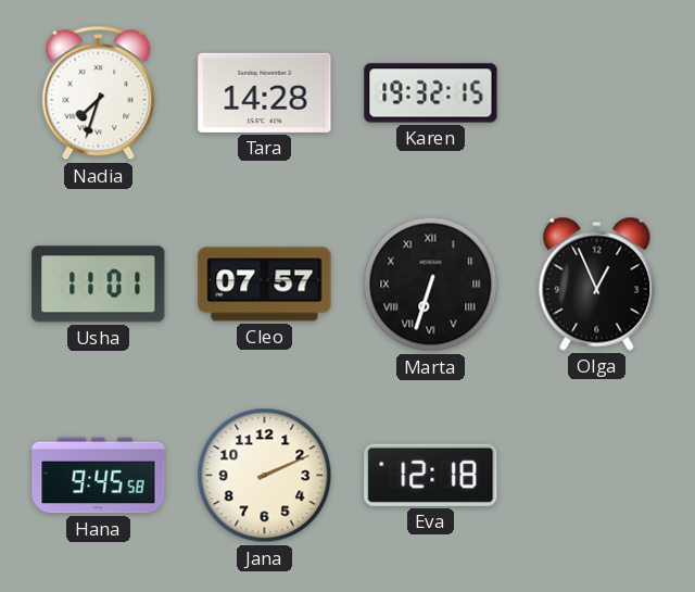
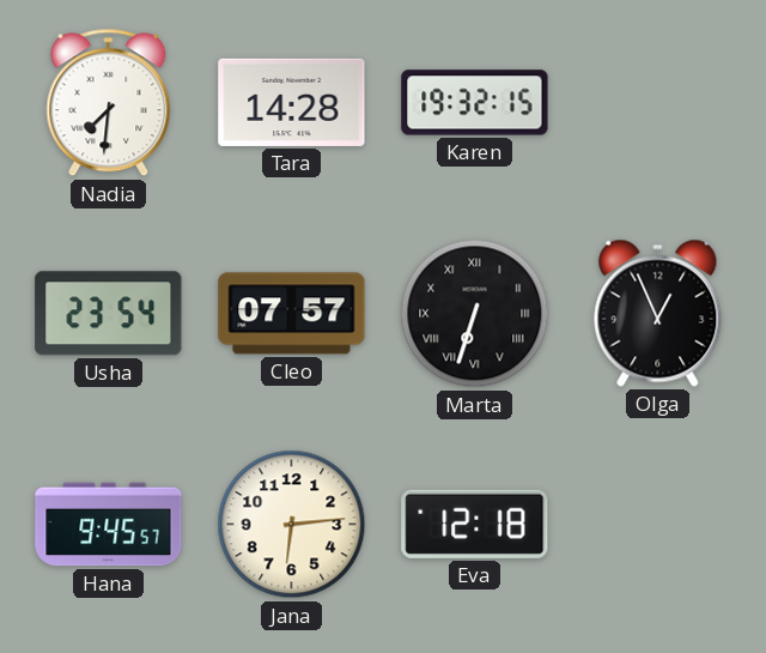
Nadia: 7:33 -> 7:31 (109, 103)
Usha: 11:01 -> 23:54 (109, 314)
Hana: 9:45:58 -> 9:45:57 (109, 525)
Jana: 2:11 -> 6:14 (292, 525)
